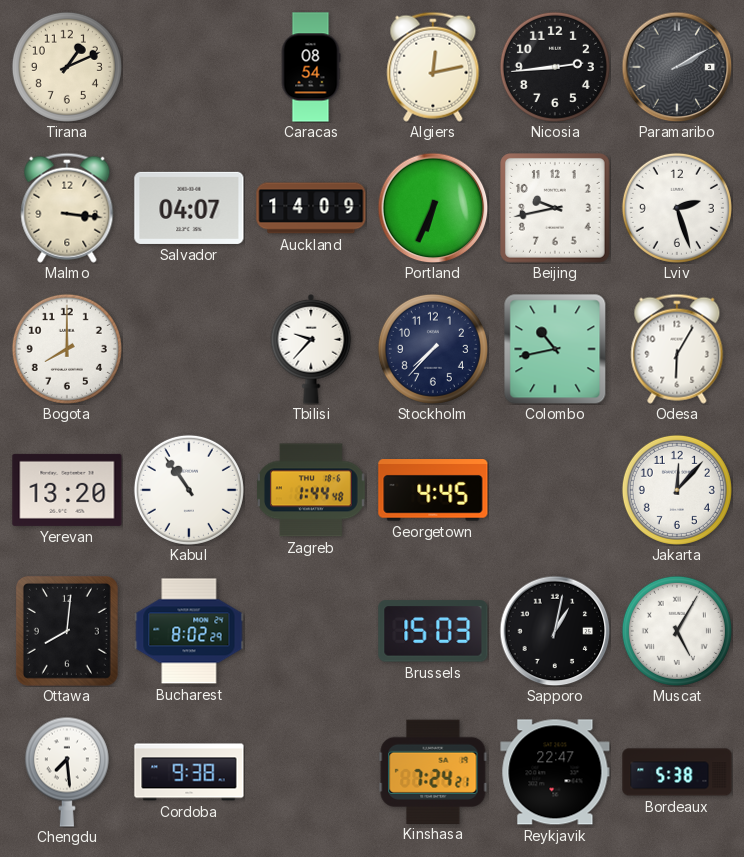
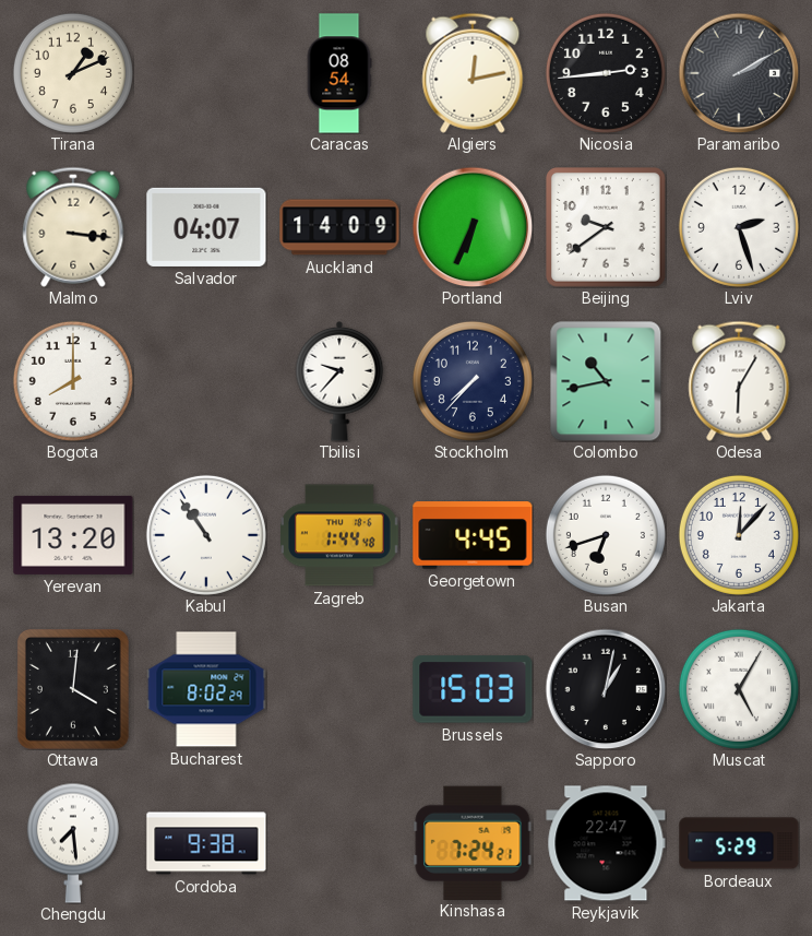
Beijing: 9:43 -> 9:39 (607, 228)
Busan: none -> 6:42 (606, 535)
Ottawa: 8:01 -> 4:01 (73, 689)
Bordeaux: 5:38 -> 5:29 (739, 843)
